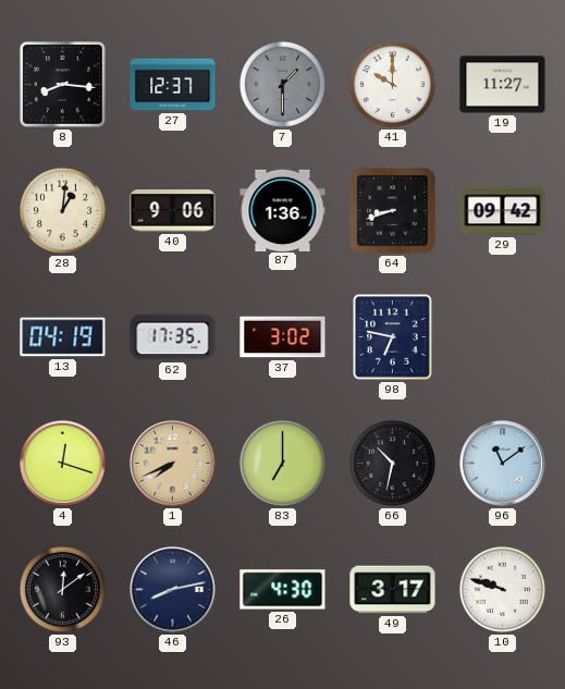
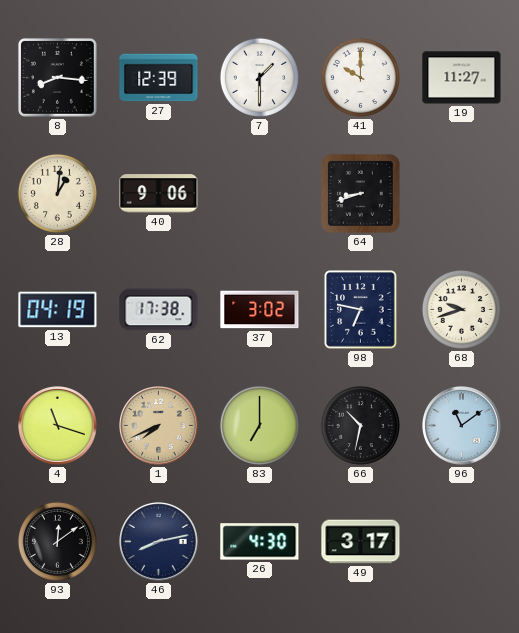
27: 12:37 -> 12:39 (159, 78)
7 dial: grey -> white (259, 77)
87: 1:36 -> none (283, 210)
29: 09:42 -> none (503, 211)
62: 17:35 -> 17:38 (159, 310)
68: none -> 9:42 (461, 309)
4: 12:18 -> 11:18 (58, 426)
10: 9:48 -> none (502, 589)
